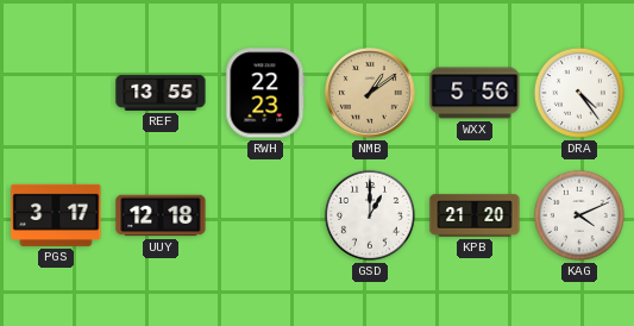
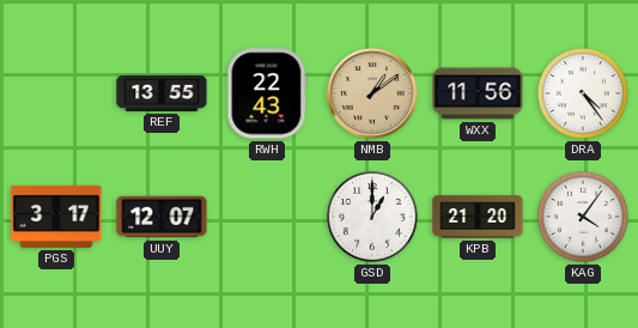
RWH: 22:23 -> 22:43 (267, 93)
WXX: 5:56 -> 11:56 (478, 93)
UUY: 12:18 -> 12:07 (162, 217)
KAG: 4:11 -> 4:06 (583, 217)
